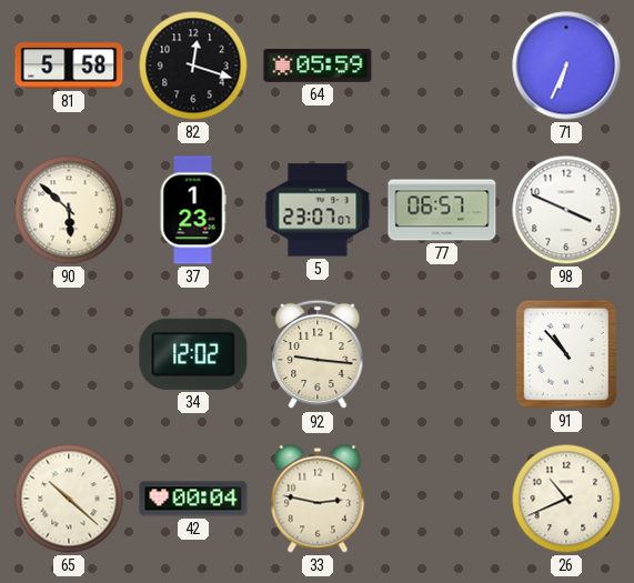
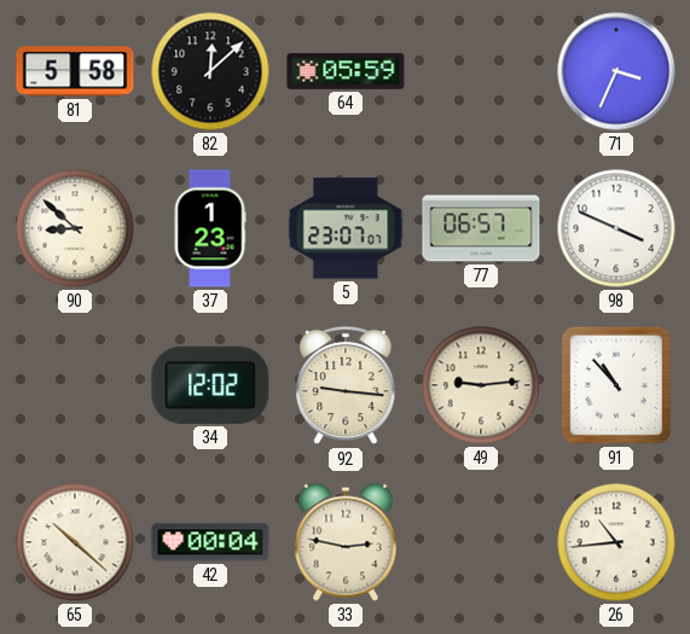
82: 12:18 -> 12:08 (210, 71)
71: 6:34 -> 3:34 (616, 71)
90: 5:52 -> 8:52 (75, 228)
49: none -> 9:14 (481, 385)
26: 10:41 -> 10:44 (616, 542)
